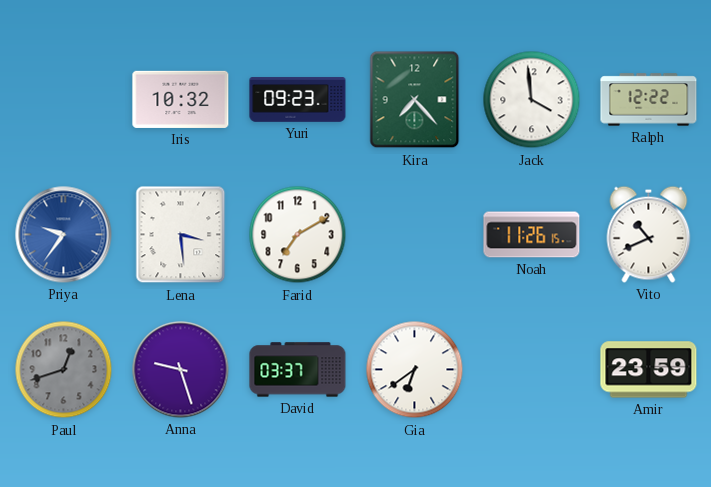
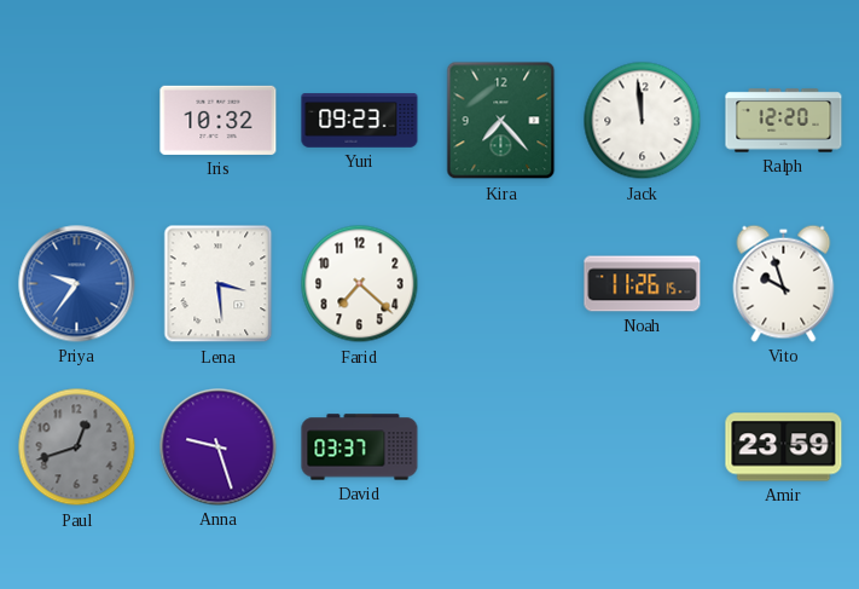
Jack: 3:59 -> 11:59 (643, 121)
Ralph: 12:22 -> 12:20 (784, 121)
Farid: 7:10 -> 7:22 (360, 284)
Vito: 10:41 -> 9:57 (784, 283)
Gia: 6:39 -> none (415, 370)
